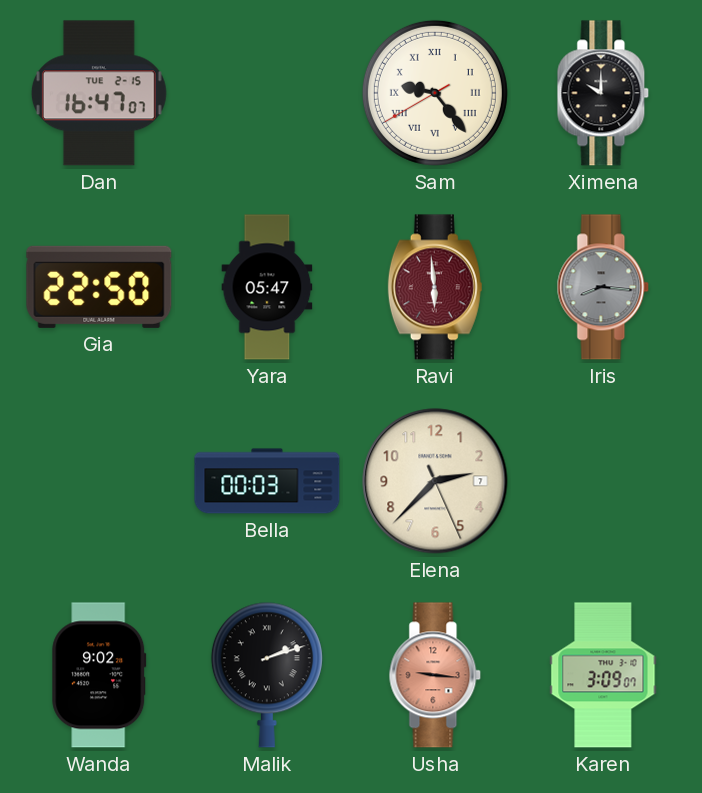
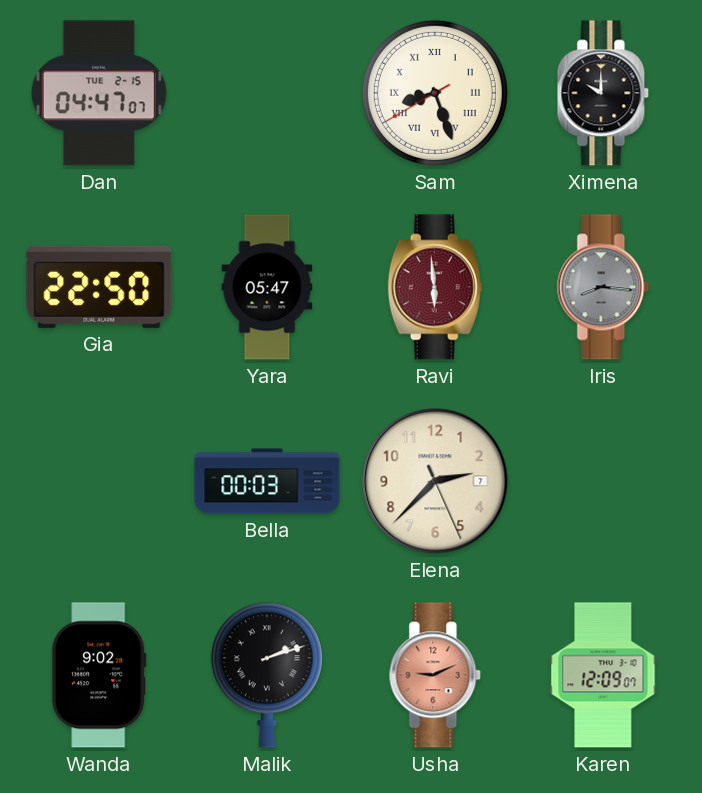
Dan: 16:47 -> 04:47 (99, 93)
Sam: 9:23 -> 8:26 (435, 93)
Usha: 9:16 -> 9:11 (435, 675)
Karen: 3:09 -> 12:09 (603, 675)
